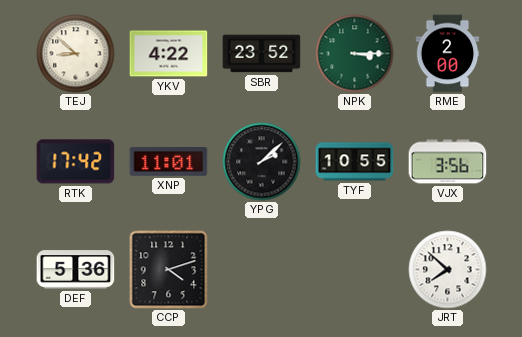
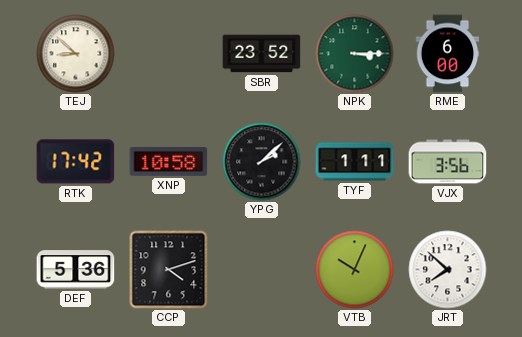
YKV: 4:22 -> none (169, 54)
RME: 2:00 -> 6:00 (448, 54)
XNP: 11:01 -> 10:58 (169, 161)
TYF: 10:55 -> 1:11 (355, 162)
VTB: none -> 10:04 (355, 270)
